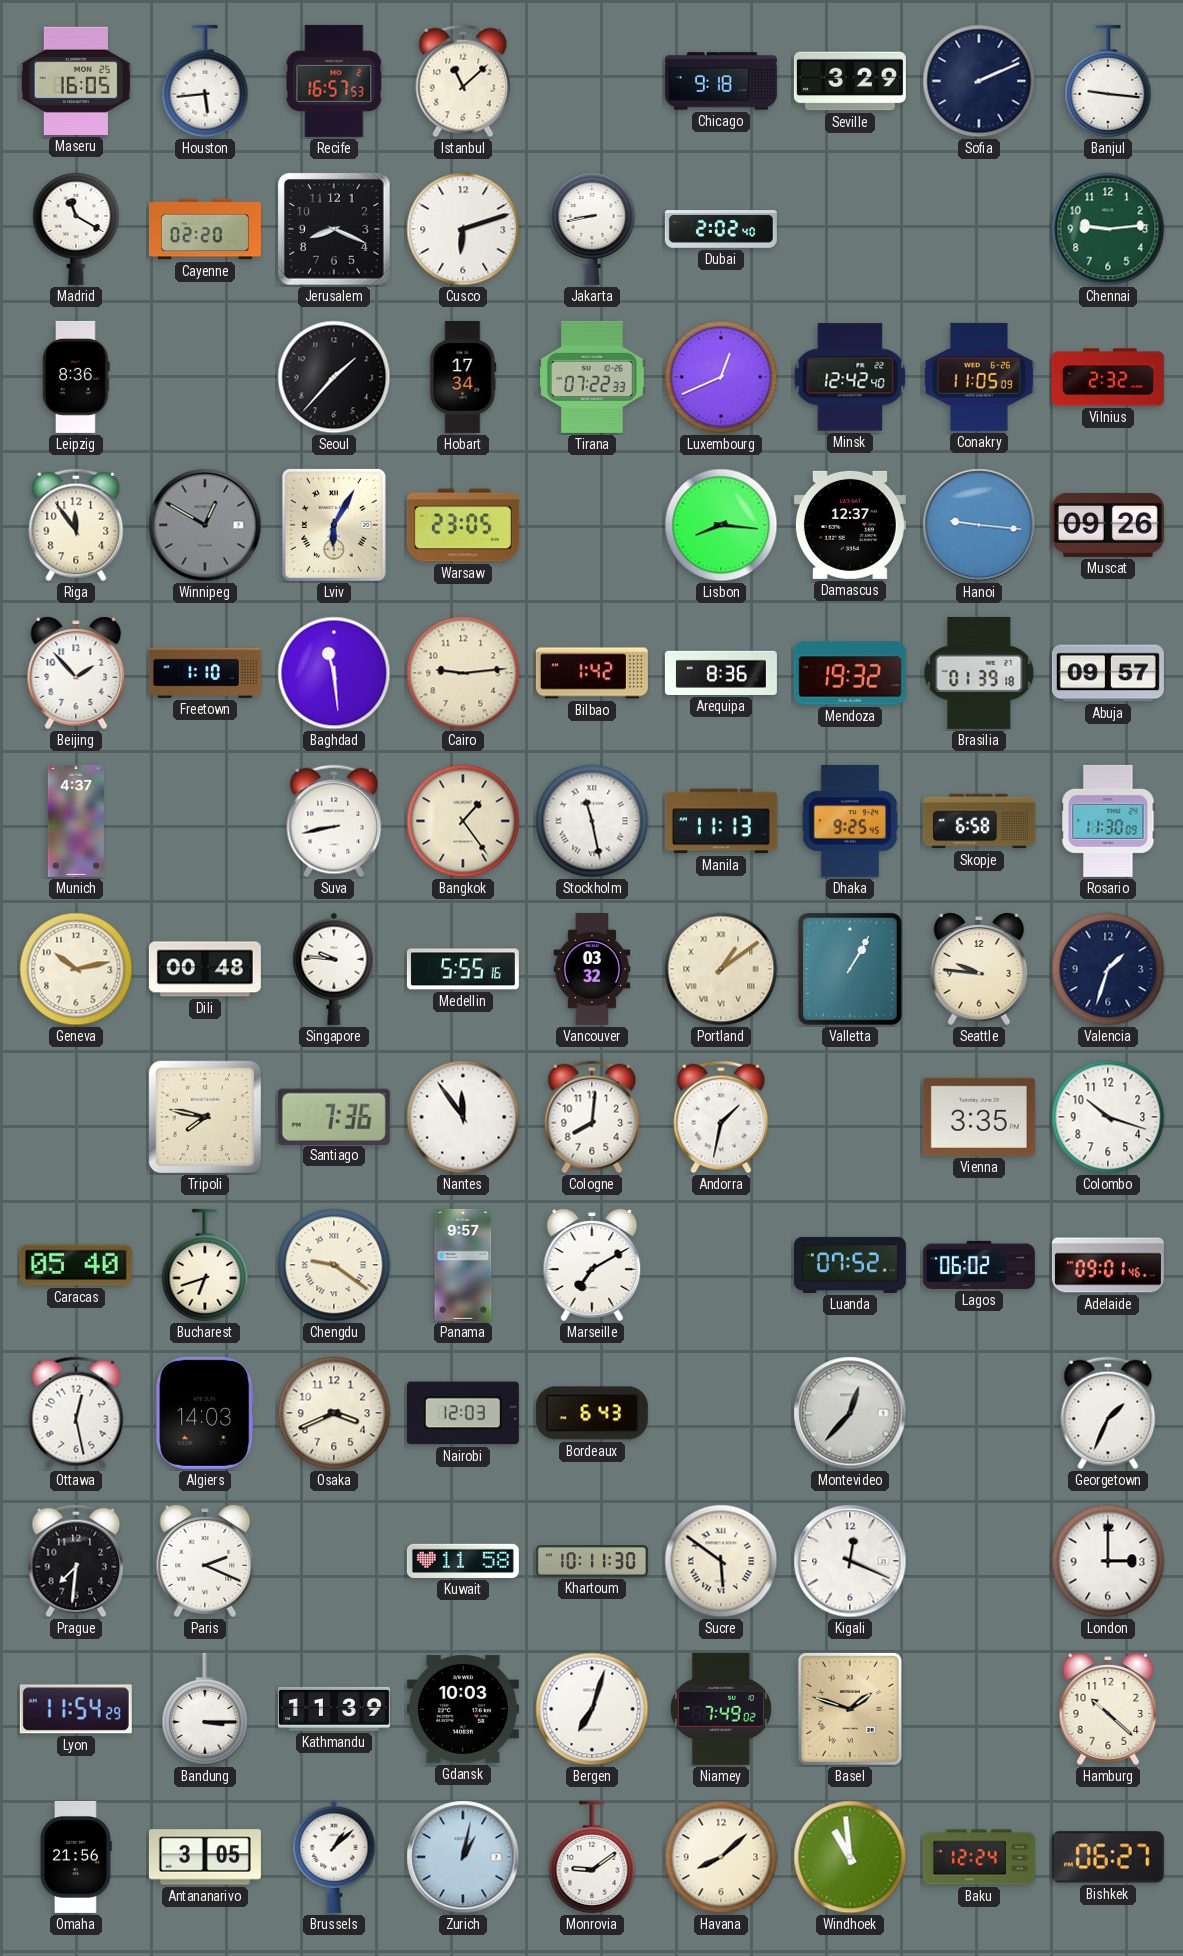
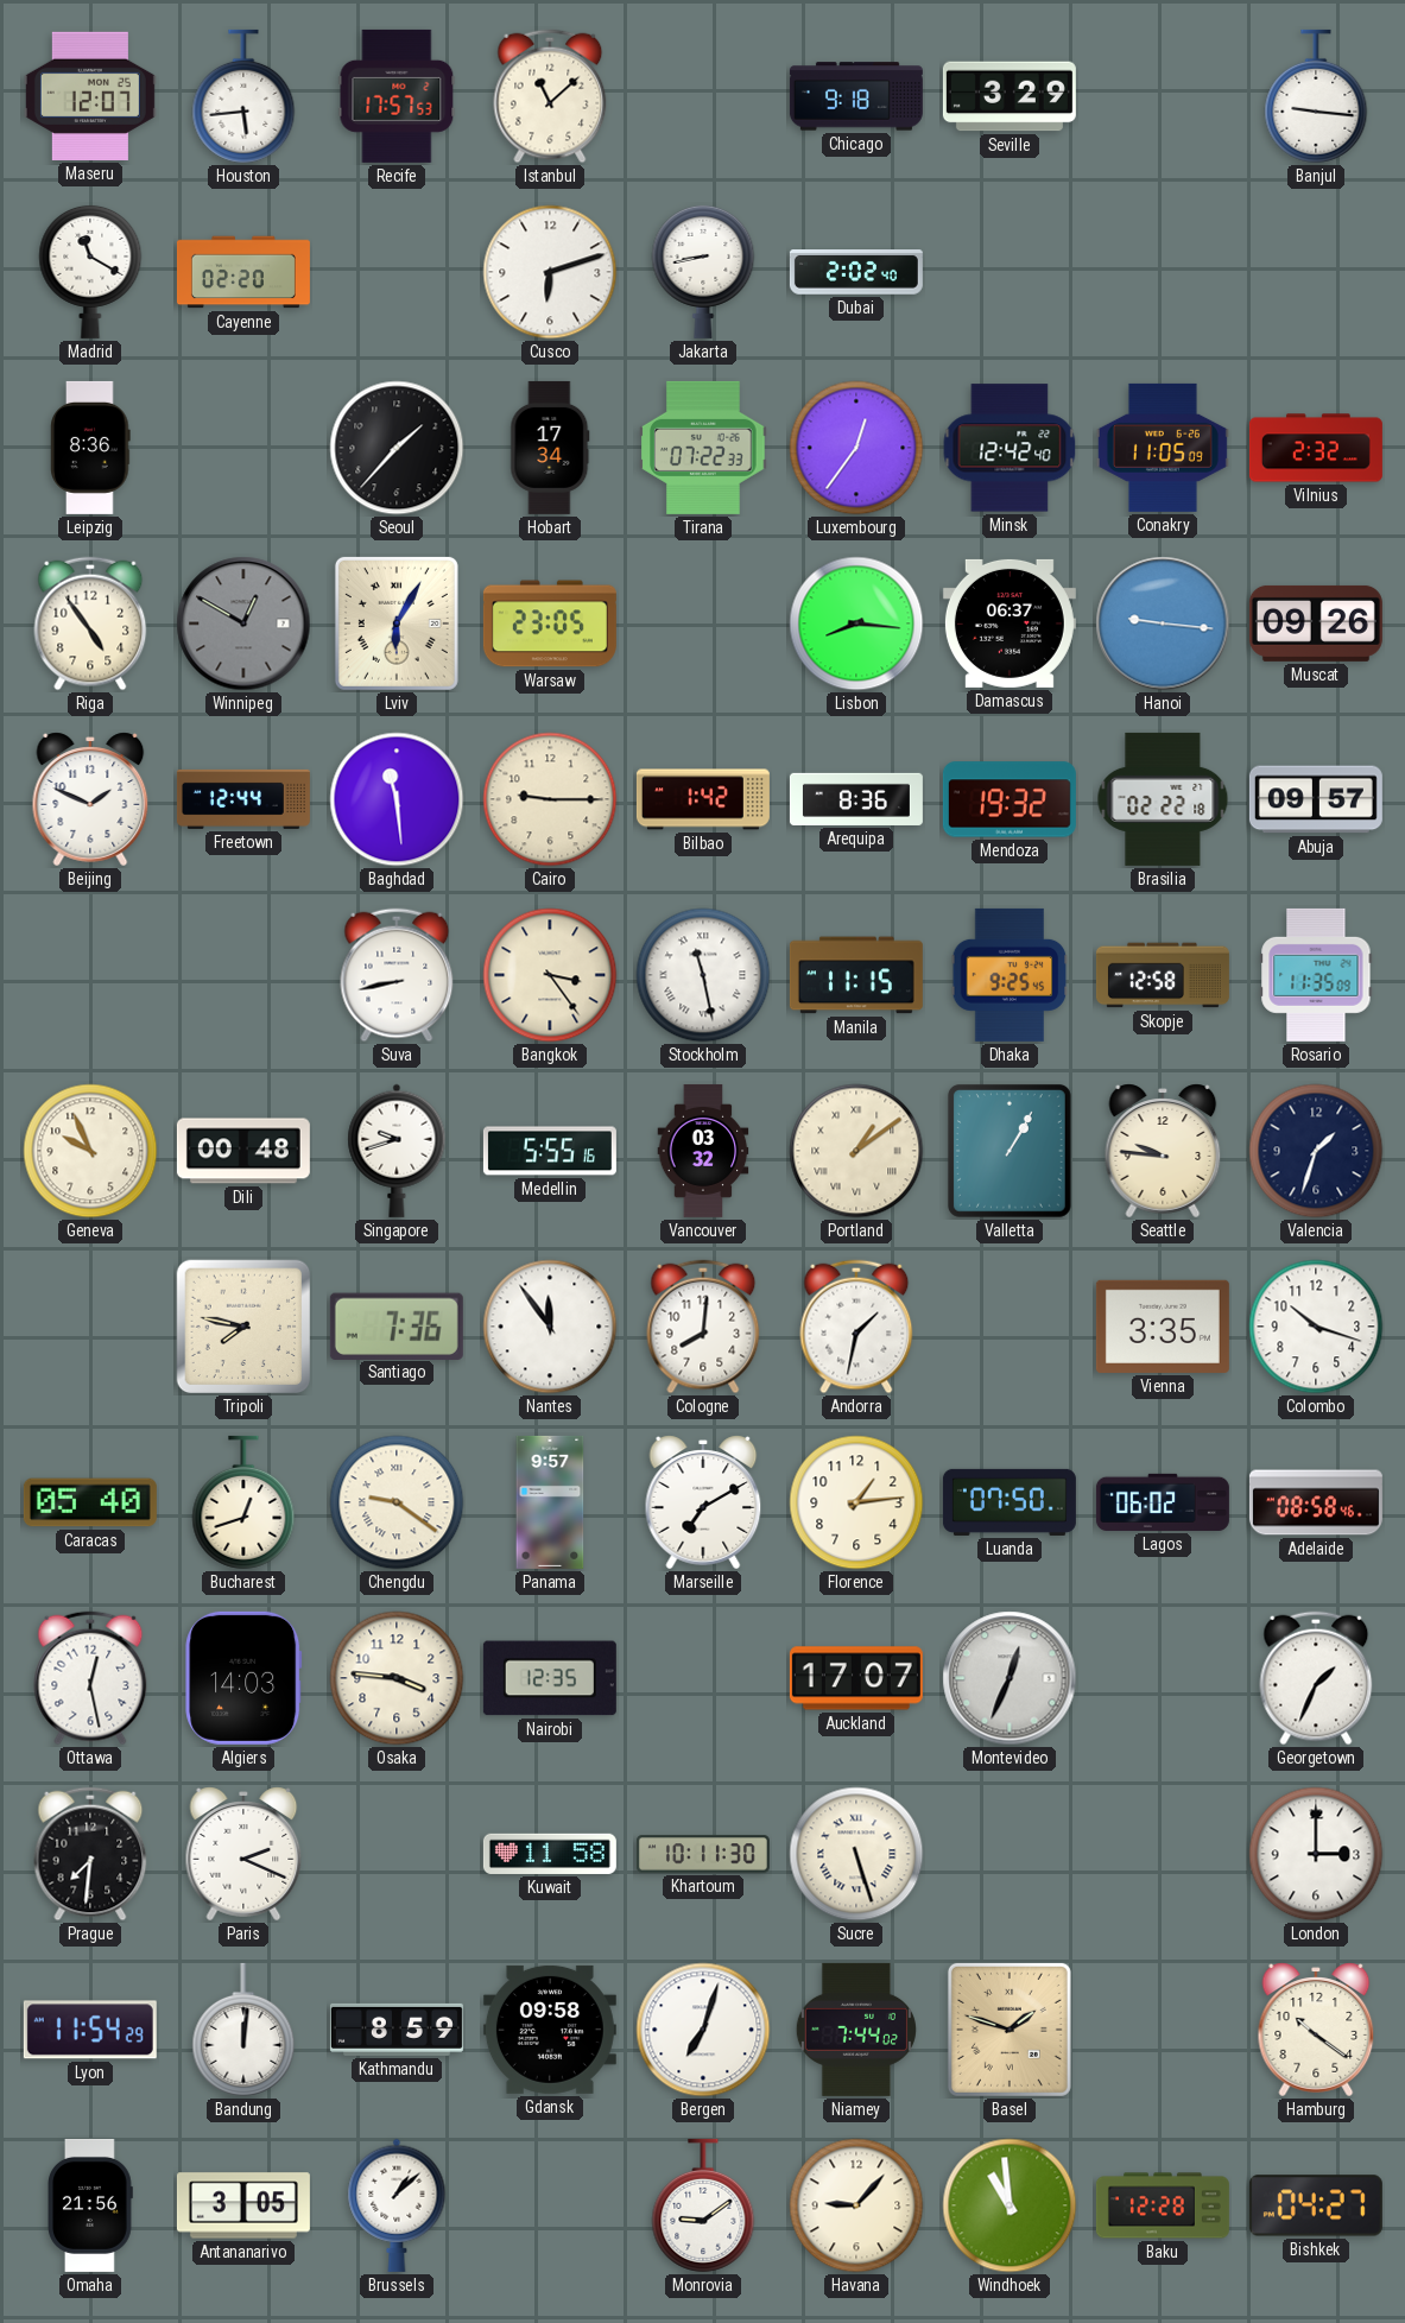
Maseru: 16:05 -> 12:07 (90, 96)
Recife: 16:57 -> 17:57 (397, 96)
Sofia: 2:11 -> none (979, 81)
Jerusalem: 8:19 -> none (335, 230)
Chennai: 9:14 -> none (1108, 229)
Luxembourg: 12:41 -> 12:36 (856, 448)
Riga: 11:54 -> 4:54 (90, 624)
Damascus: 12:37 -> 06:37 (1010, 624)
Beijing: 1:53 -> 1:49 (90, 799)
Freetown: 1:10 -> 12:44 (243, 799)
Cairo: 9:14 -> 9:15 (550, 799)
Brasilia: 01:39 -> 02:22 (1163, 799)
Munich: 4:37 -> none (75, 821)
Bangkok: 1:24 -> 3:24 (550, 975)
Manila: 11:13 -> 11:15 (856, 975)
Skopje: 6:58 -> 12:58 (1163, 975)
Rosario: 11:30 -> 11:35 (1316, 975)
Geneva: 10:13 -> 9:56 (90, 1151)
Singapore: 9:46 -> 9:42 (397, 1151)
Bucharest: 6:42 -> 12:42 (243, 1502)
Florence: none -> 1:14 (856, 1502)
Luanda: 07:52 -> 07:50 (1010, 1502)
Adelaide: 09:01 -> 08:58 (1316, 1502)
Osaka: 3:41 -> 3:46 (397, 1678)
Nairobi: 12:03 -> 12:35 (550, 1678)
Bordeaux: 6:43 -> none (592, 1413)
Auckland: none -> 17:07 (856, 1678)
Montevideo: 12:37 -> 12:34 (1010, 1678)
Sucre: 5:51 -> 5:27 (856, 1854)
Kigali: 12:19 -> none (850, 1561)
Bandung: 3:15 -> 12:01 (243, 2030)
Kathmandu: 11:39 -> 8:59 (397, 2030)
Gdansk: 10:03 -> 09:58 (550, 2030)
Niamey: 7:49 -> 7:44 (856, 2030)
Hamburg: 10:22 -> 10:21 (1316, 2030)
Zurich: 1:02 -> none (463, 1857)
Havana: 8:08 -> 9:07 (856, 2205)
Baku: 12:24 -> 12:28 (1163, 2205)
Bishkek: 06:27 -> 04:27 (1316, 2205)
